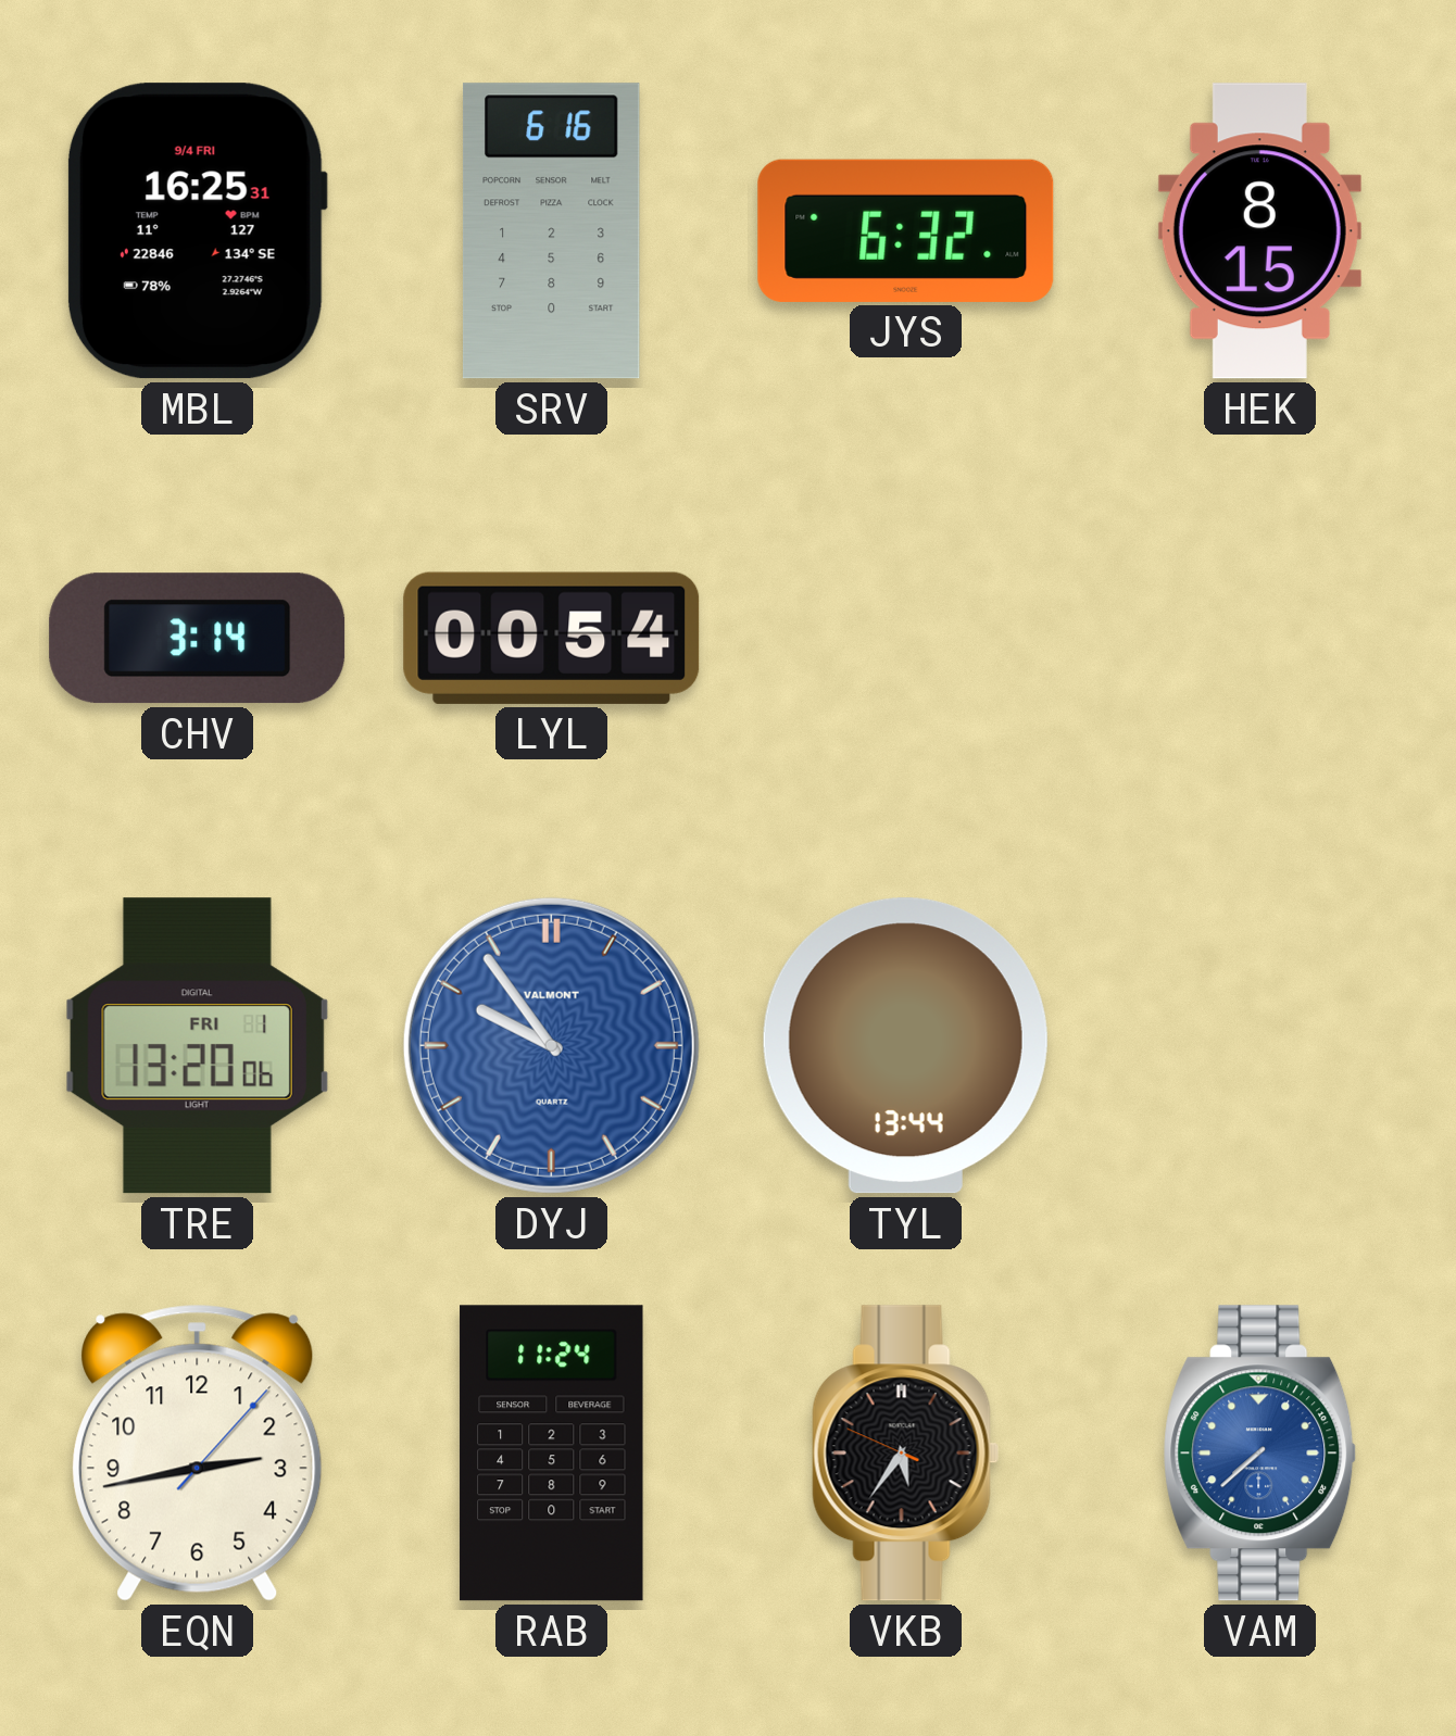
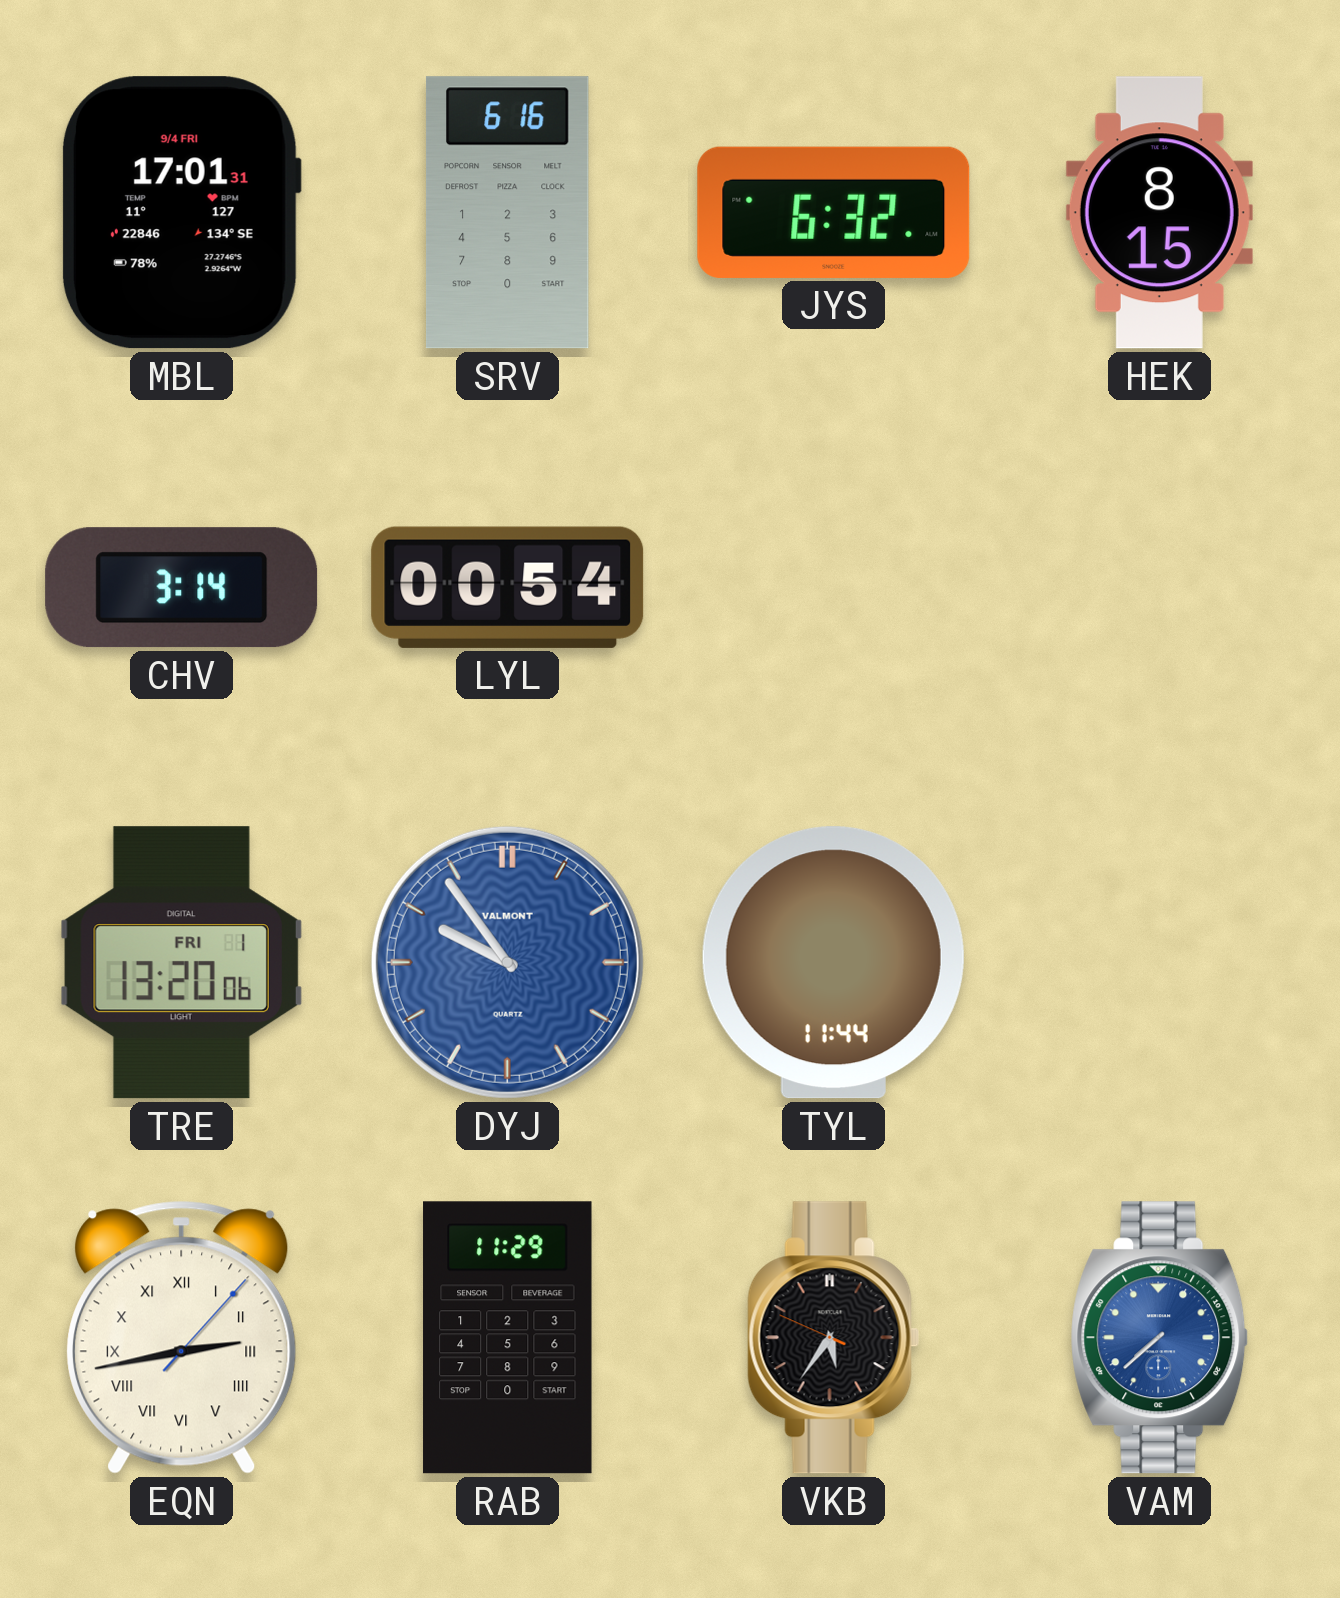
MBL: 16:25 -> 17:01 (181, 213)
TYL: 13:44 -> 11:44 (833, 963)
EQN numerals: Arabic -> Roman (182, 1337)
RAB: 11:24 -> 11:29 (508, 1338)
